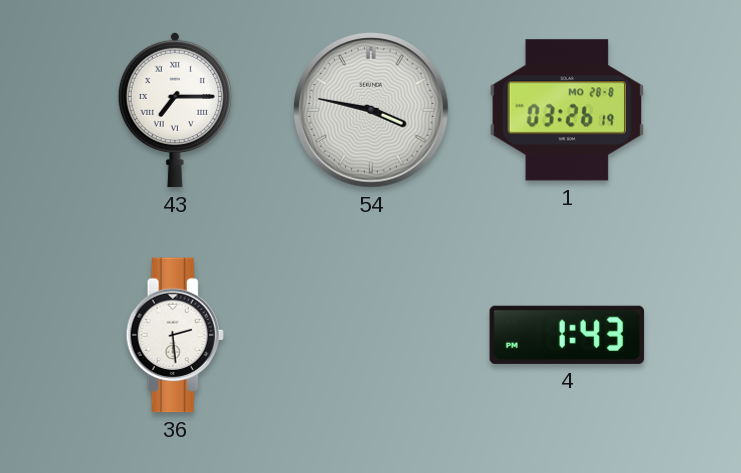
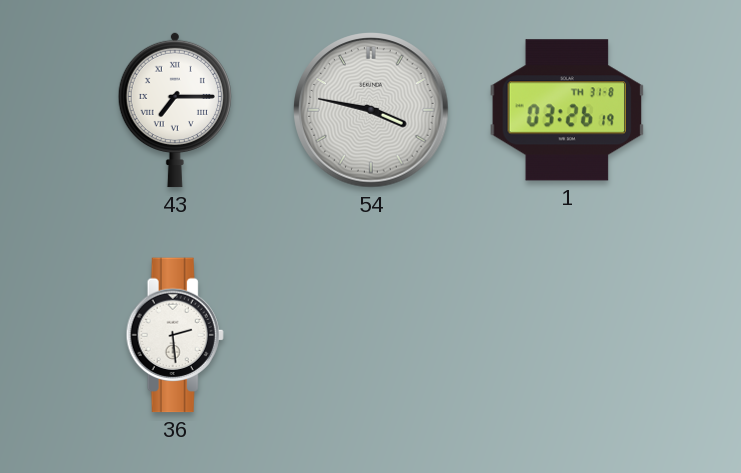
1 date: MO 28-8 -> TH 31-8 (567, 110)
4: 1:43 -> none (567, 335)
